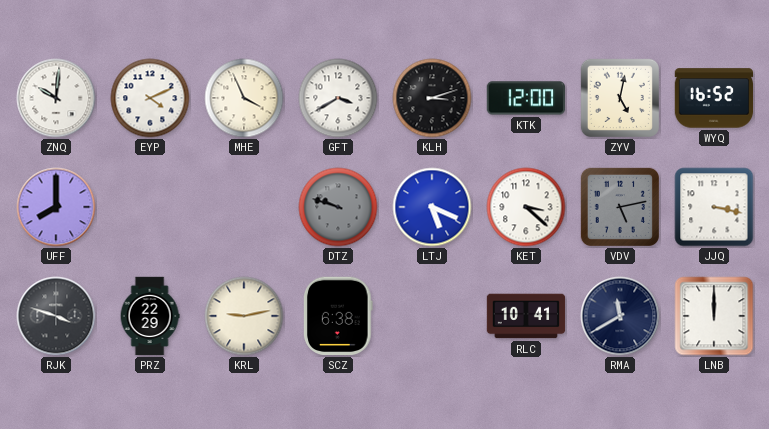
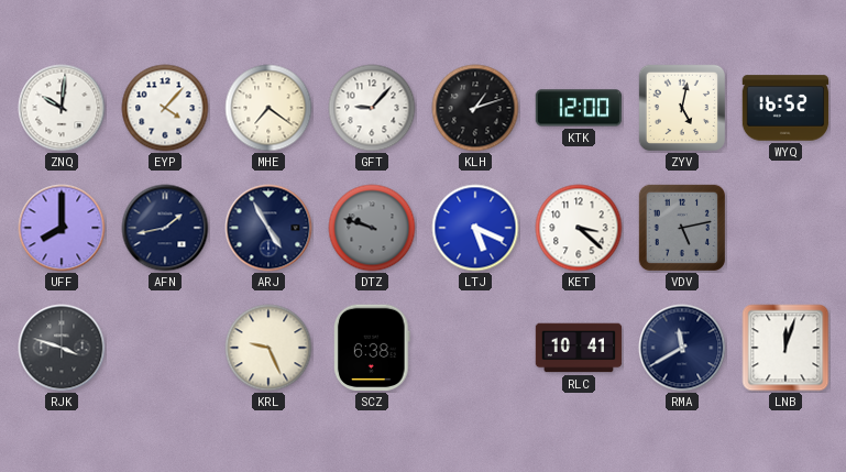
EYP: 4:11 -> 4:07 (165, 108)
MHE: 3:56 -> 7:21 (268, 108)
GFT: 3:40 -> 9:07 (372, 108)
KLH: 3:12 -> 1:12 (475, 108)
AFN: none -> 1:43 (165, 228)
ARJ: none -> 4:55 (268, 228)
JJQ: 3:17 -> none (714, 207)
PRZ: 22:29 -> none (150, 316)
KRL: 9:13 -> 9:26 (268, 348)
LNB: 12:00 -> 12:03 (785, 348)
